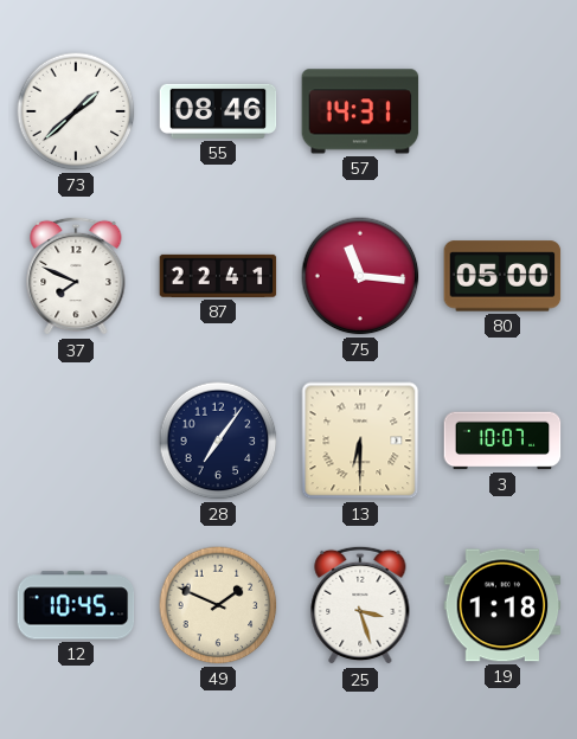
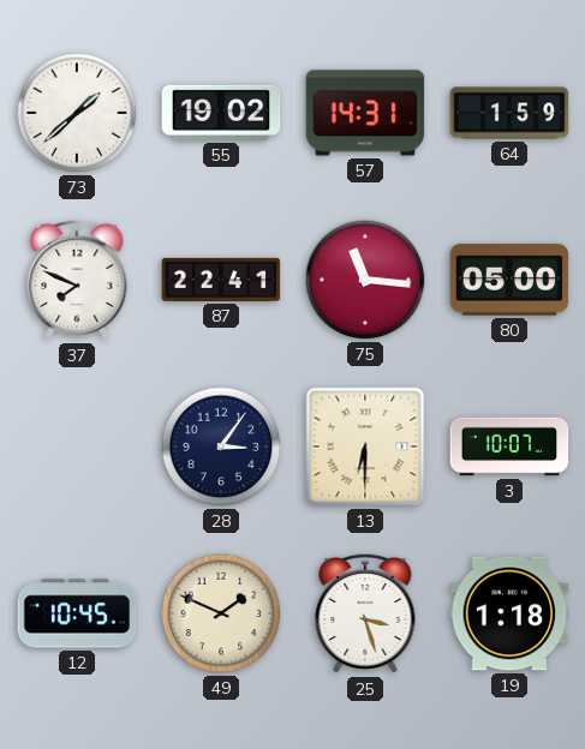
55: 08:46 -> 19:02 (221, 113)
64: none -> 1:59 (509, 113)
28: 7:06 -> 3:06 (221, 447)
